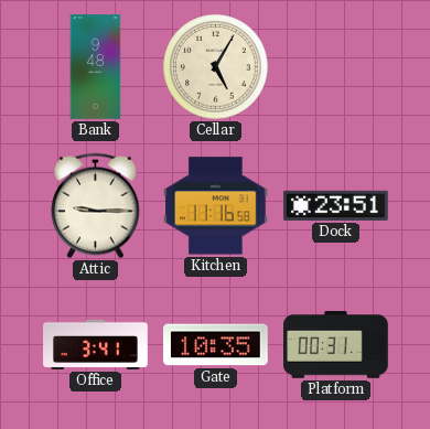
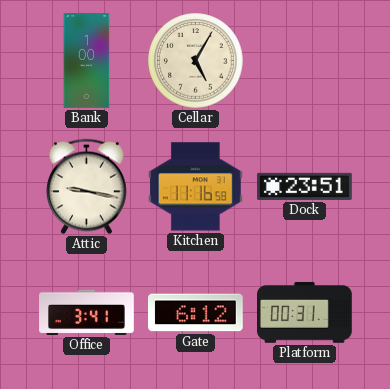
Bank: 9:48 -> 1:00 (87, 61)
Attic: 9:15 -> 9:17 (87, 187)
Gate: 10:35 -> 6:12 (196, 313)
